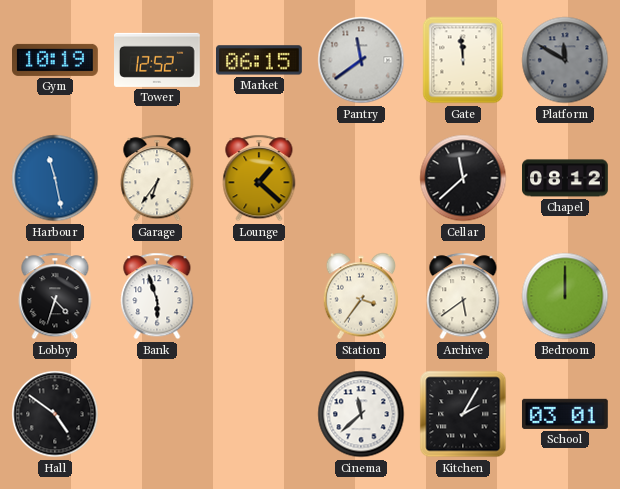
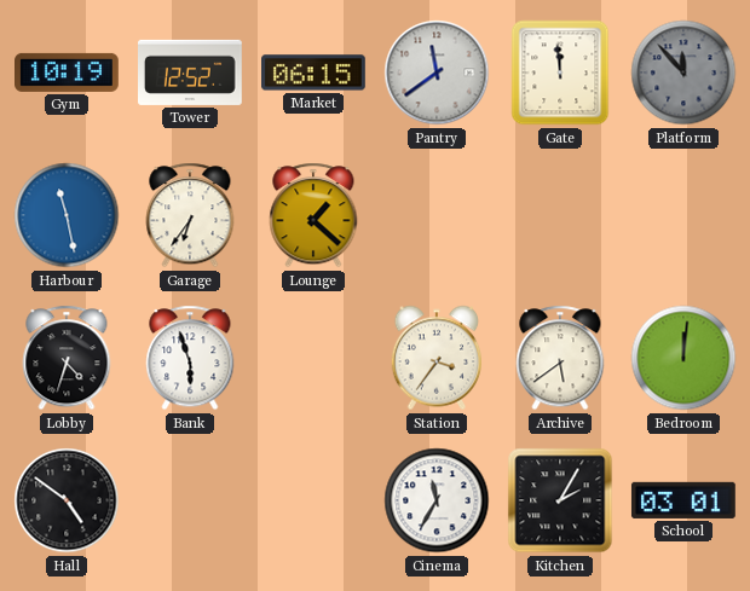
Platform: 11:50 -> 11:53 (683, 73)
Cellar: 11:38 -> none (463, 178)
Chapel: 08:12 -> none (565, 178)
Bedroom: 12:00 -> 12:01 (683, 358)
Cinema: 11:38 -> 11:35 (437, 500)
